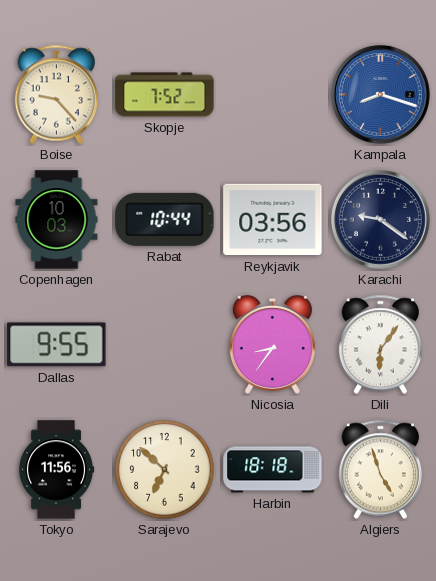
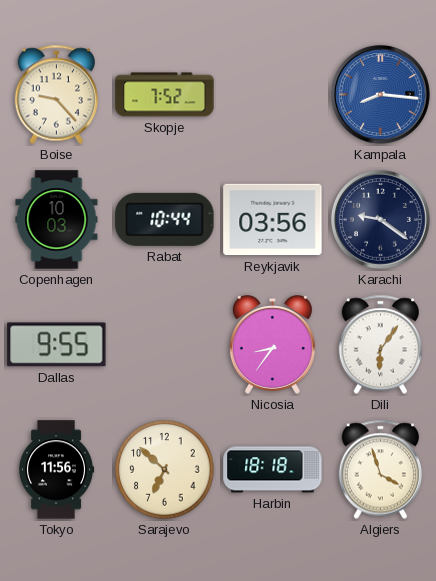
Kampala: 8:18 -> 8:16 (381, 95)
Algiers: 4:57 -> 3:57 (381, 470)
